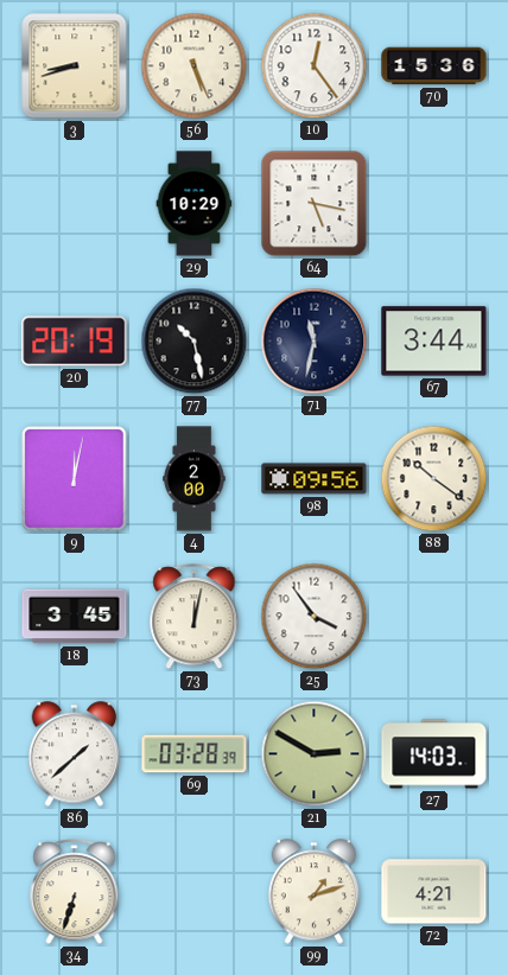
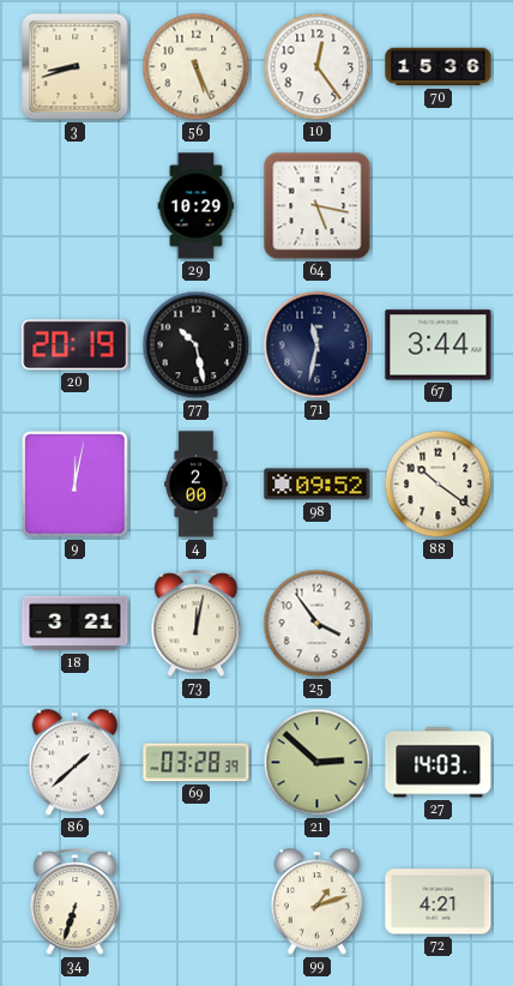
98: 09:56 -> 09:52 (318, 485)
18: 3:45 -> 3:21 (76, 624)
21: 2:50 -> 2:52 (318, 763)
